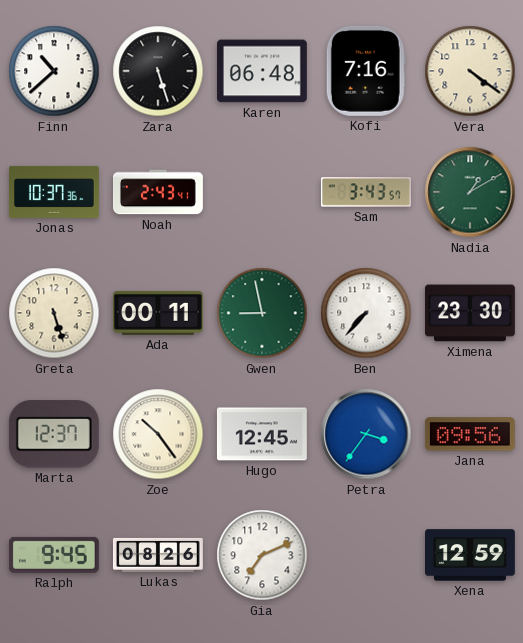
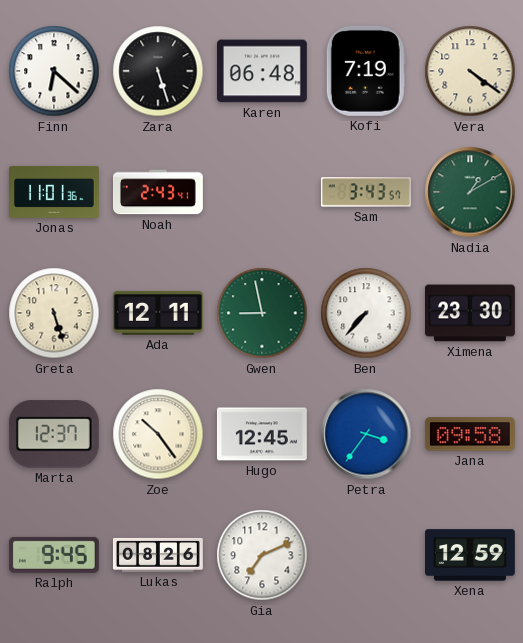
Finn: 10:38 -> 6:22 (54, 71)
Kofi: 7:16 -> 7:19 (366, 71)
Jonas: 10:37 -> 11:01 (55, 192)
Ada: 00:11 -> 12:11 (158, 313)
Jana: 09:56 -> 09:58 (470, 434)
